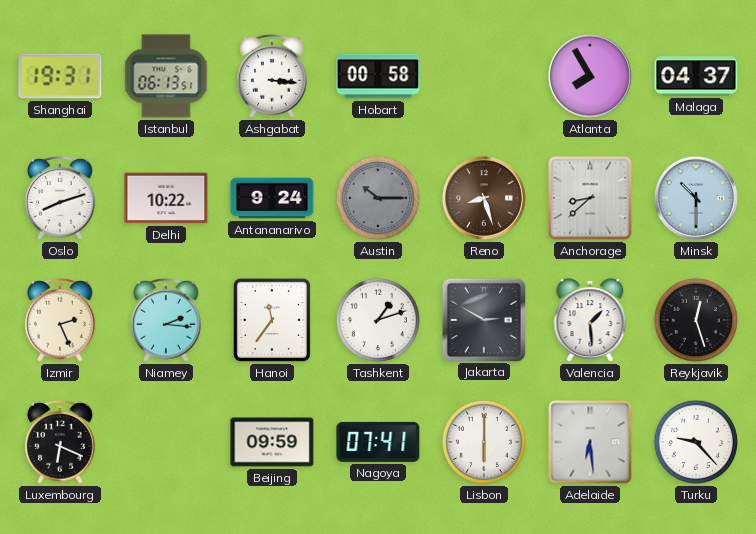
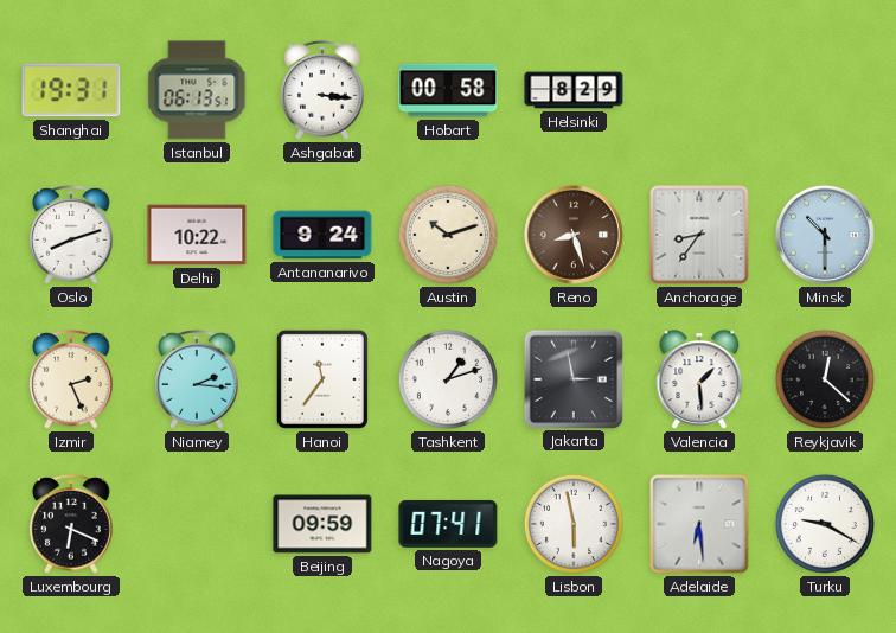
Helsinki: none -> 8:29 (574, 90)
Atlanta: 7:55 -> none (590, 76)
Malaga: 04:37 -> none (696, 76)
Austin: 10:15 -> 10:12 (448, 235)
Austin dial: grey -> cream (448, 235)
Anchorage: 8:38 -> 8:36 (699, 235)
Jakarta: 2:50 -> 2:58 (572, 378)
Reykjavik: 12:27 -> 12:22 (825, 379)
Lisbon: 6:00 -> 5:58 (574, 524)
Turku: 9:23 -> 9:20 (825, 524)
